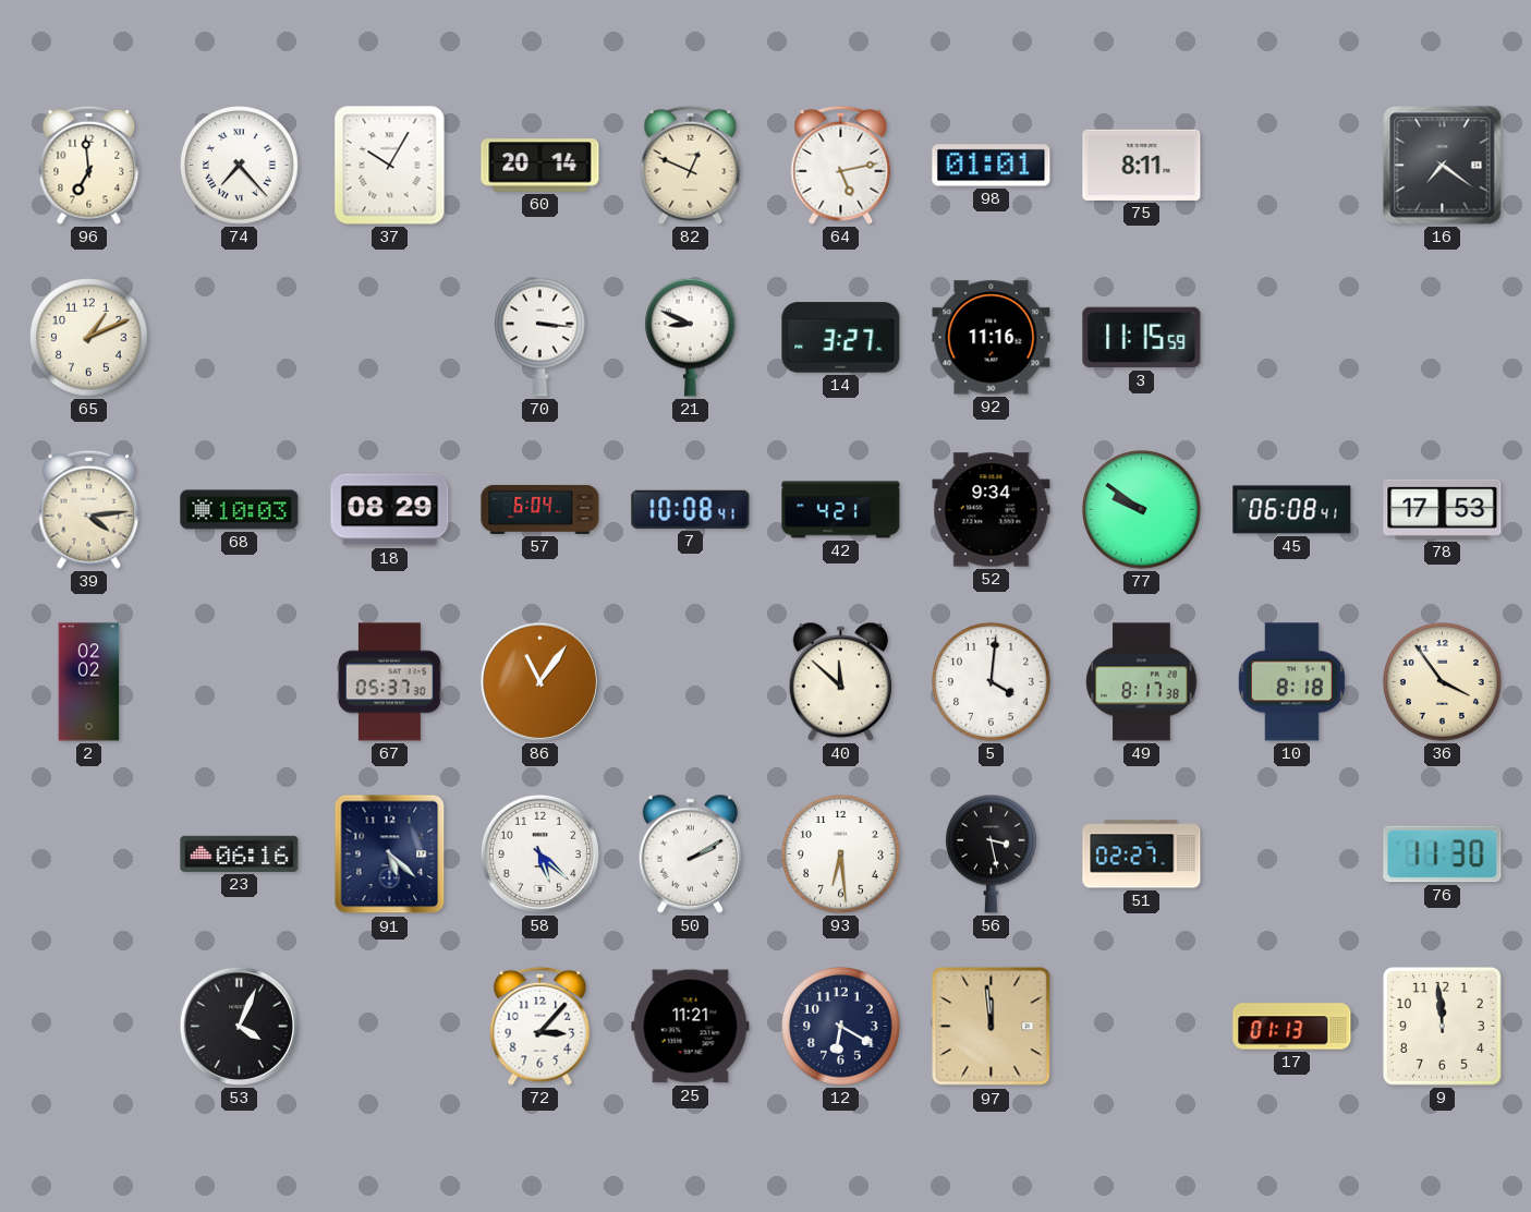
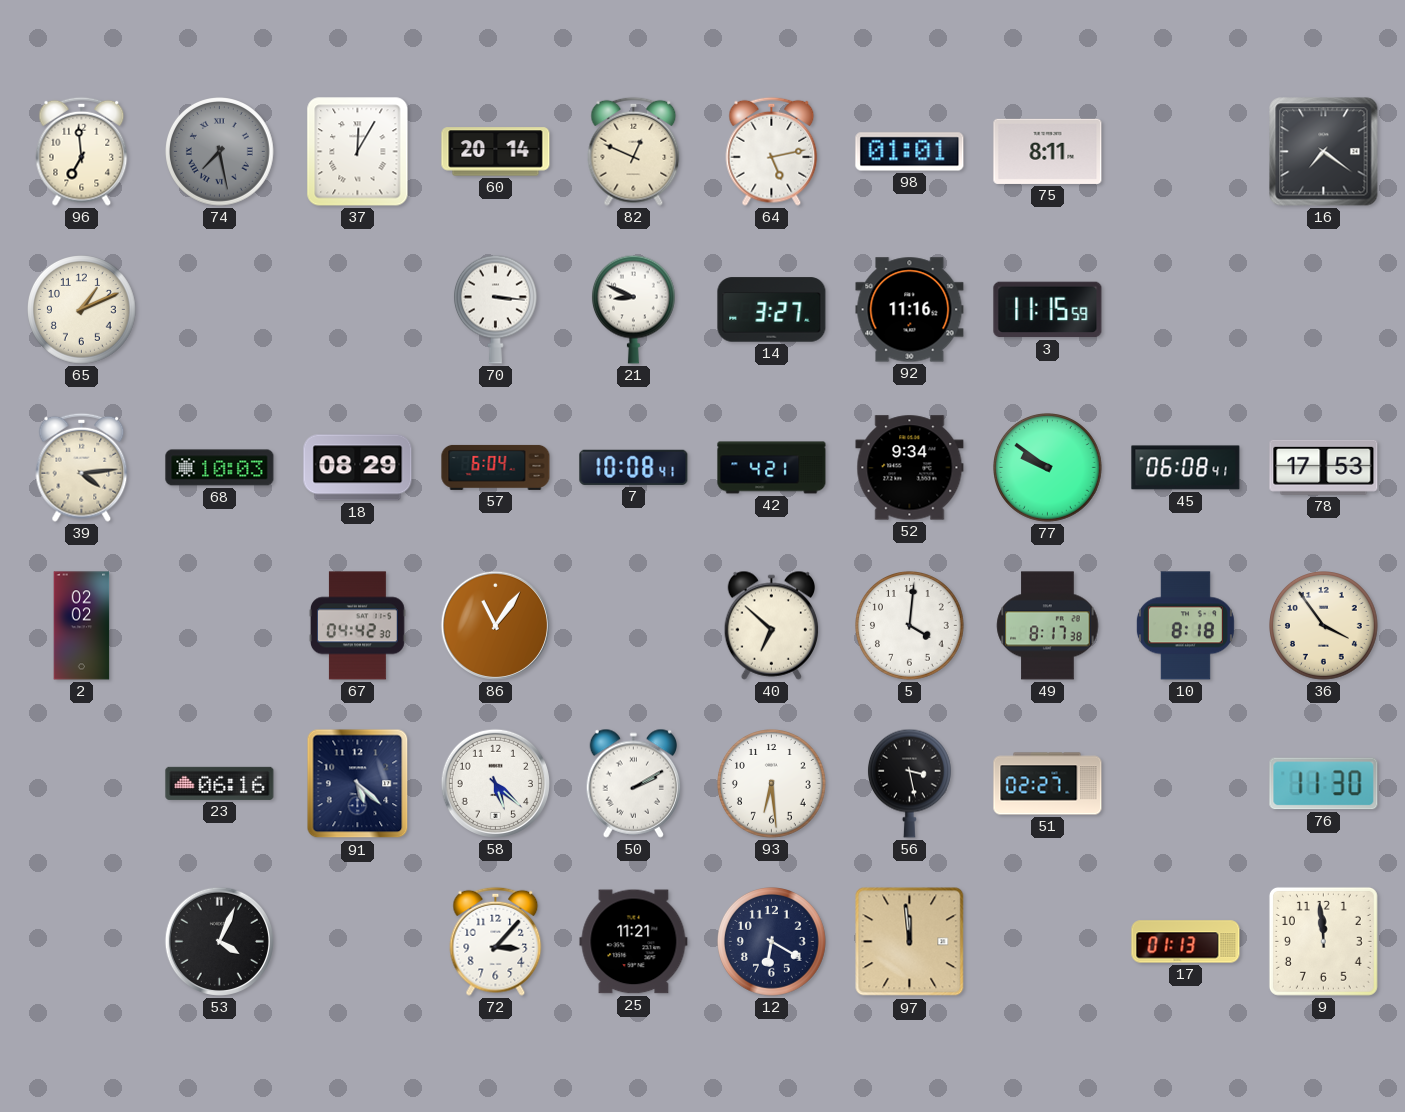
74: 7:23 -> 7:28 (220, 152)
74 dial: white -> grey (220, 152)
37: 10:05 -> 12:05 (358, 152)
67: 05:37 -> 04:42 (358, 626)
40: 11:52 -> 6:52 (772, 625)
